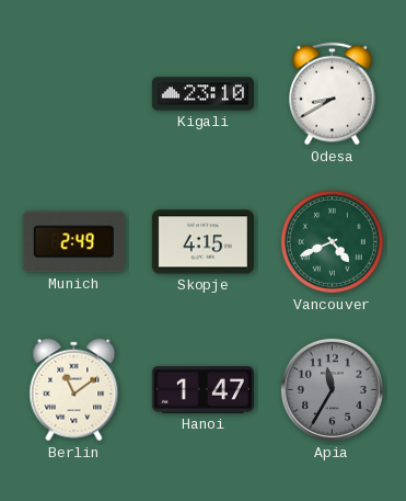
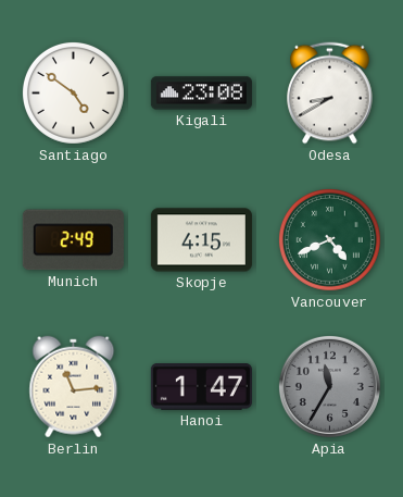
Santiago: none -> 4:51 (73, 92)
Kigali: 23:10 -> 23:08 (201, 94)
Berlin: 11:09 -> 11:14 (74, 387)
